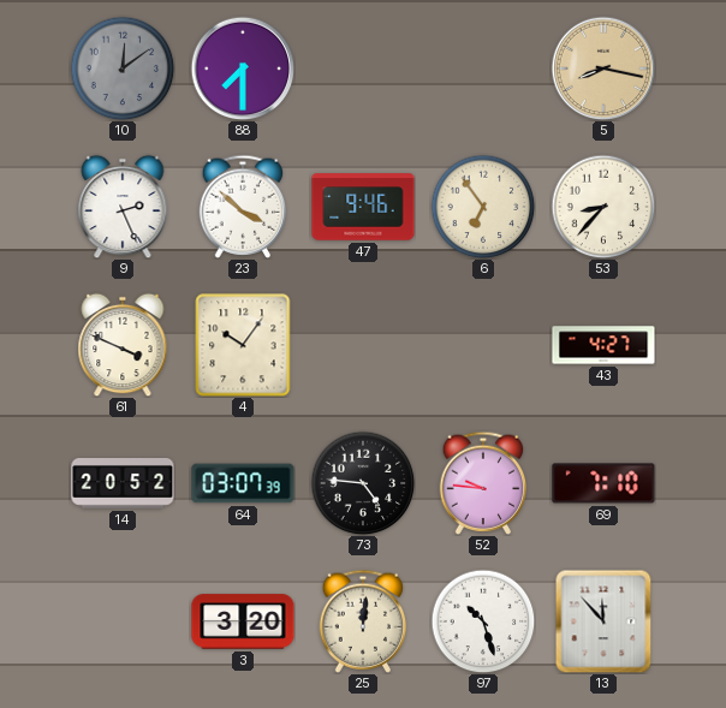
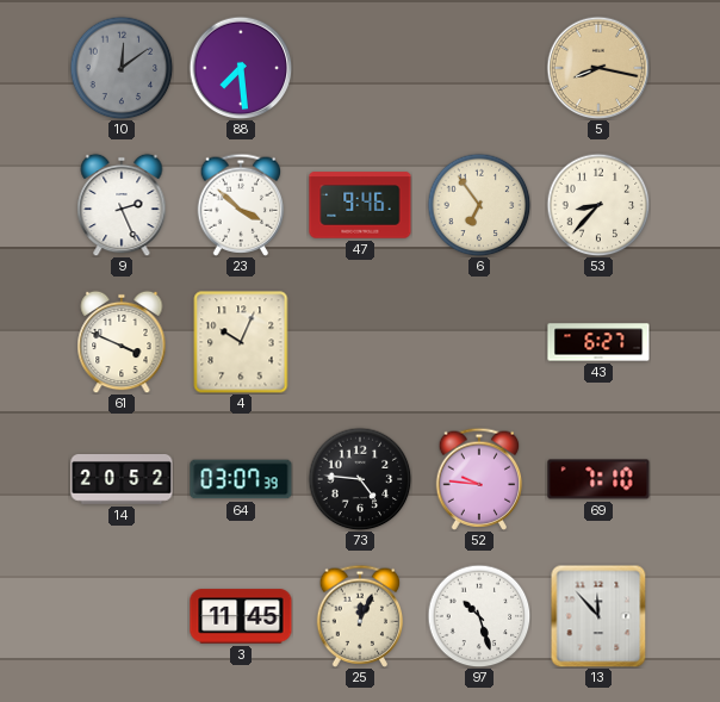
88: 7:30 -> 7:29 (241, 68)
4: 10:06 -> 10:04 (241, 342)
43: 4:27 -> 6:27 (598, 342)
3: 3:20 -> 11:45 (241, 616)
25: 12:01 -> 12:04 (360, 616)
